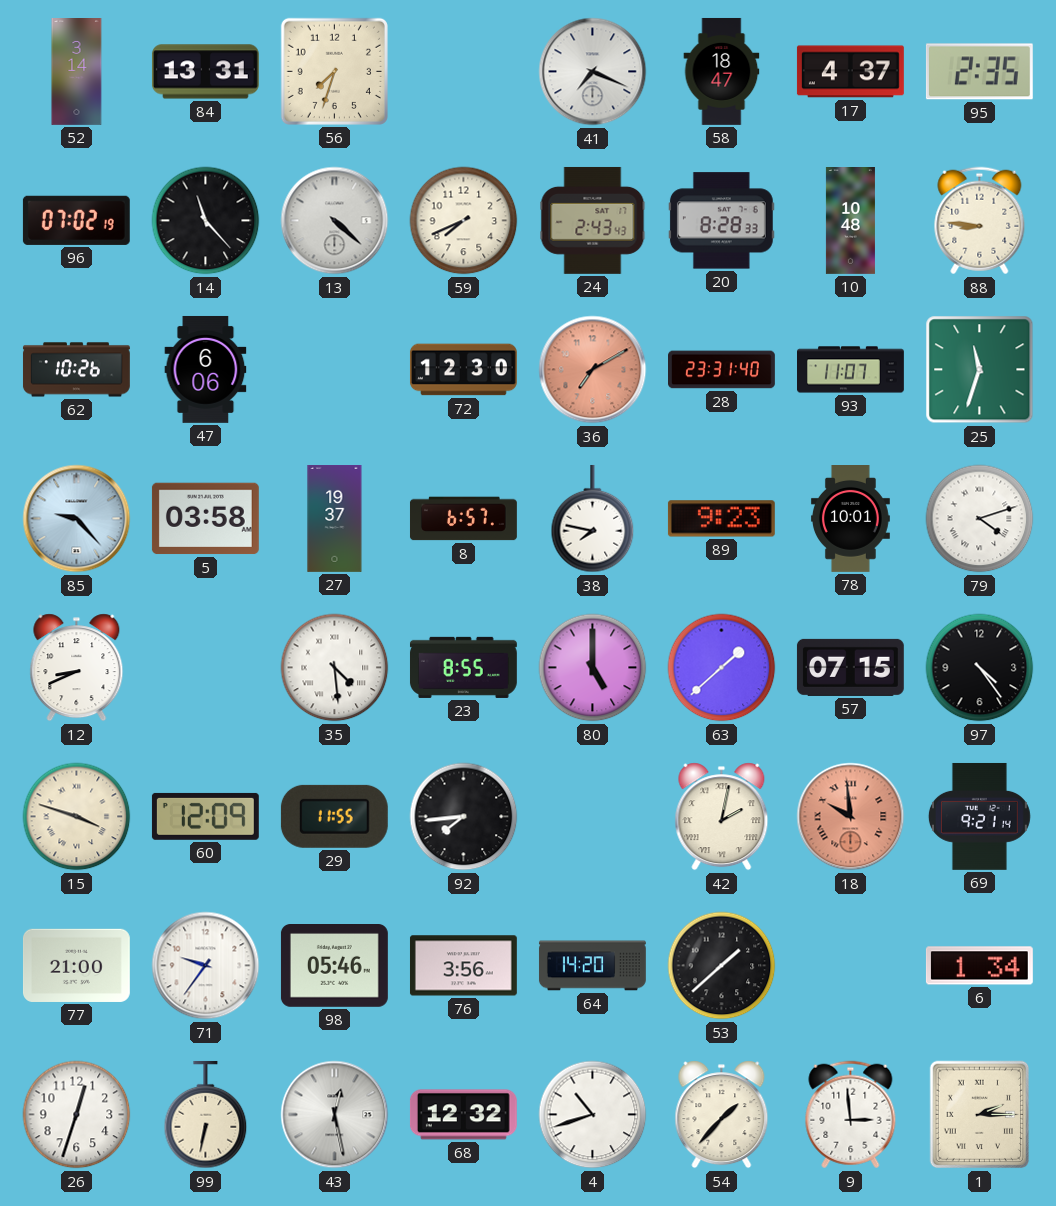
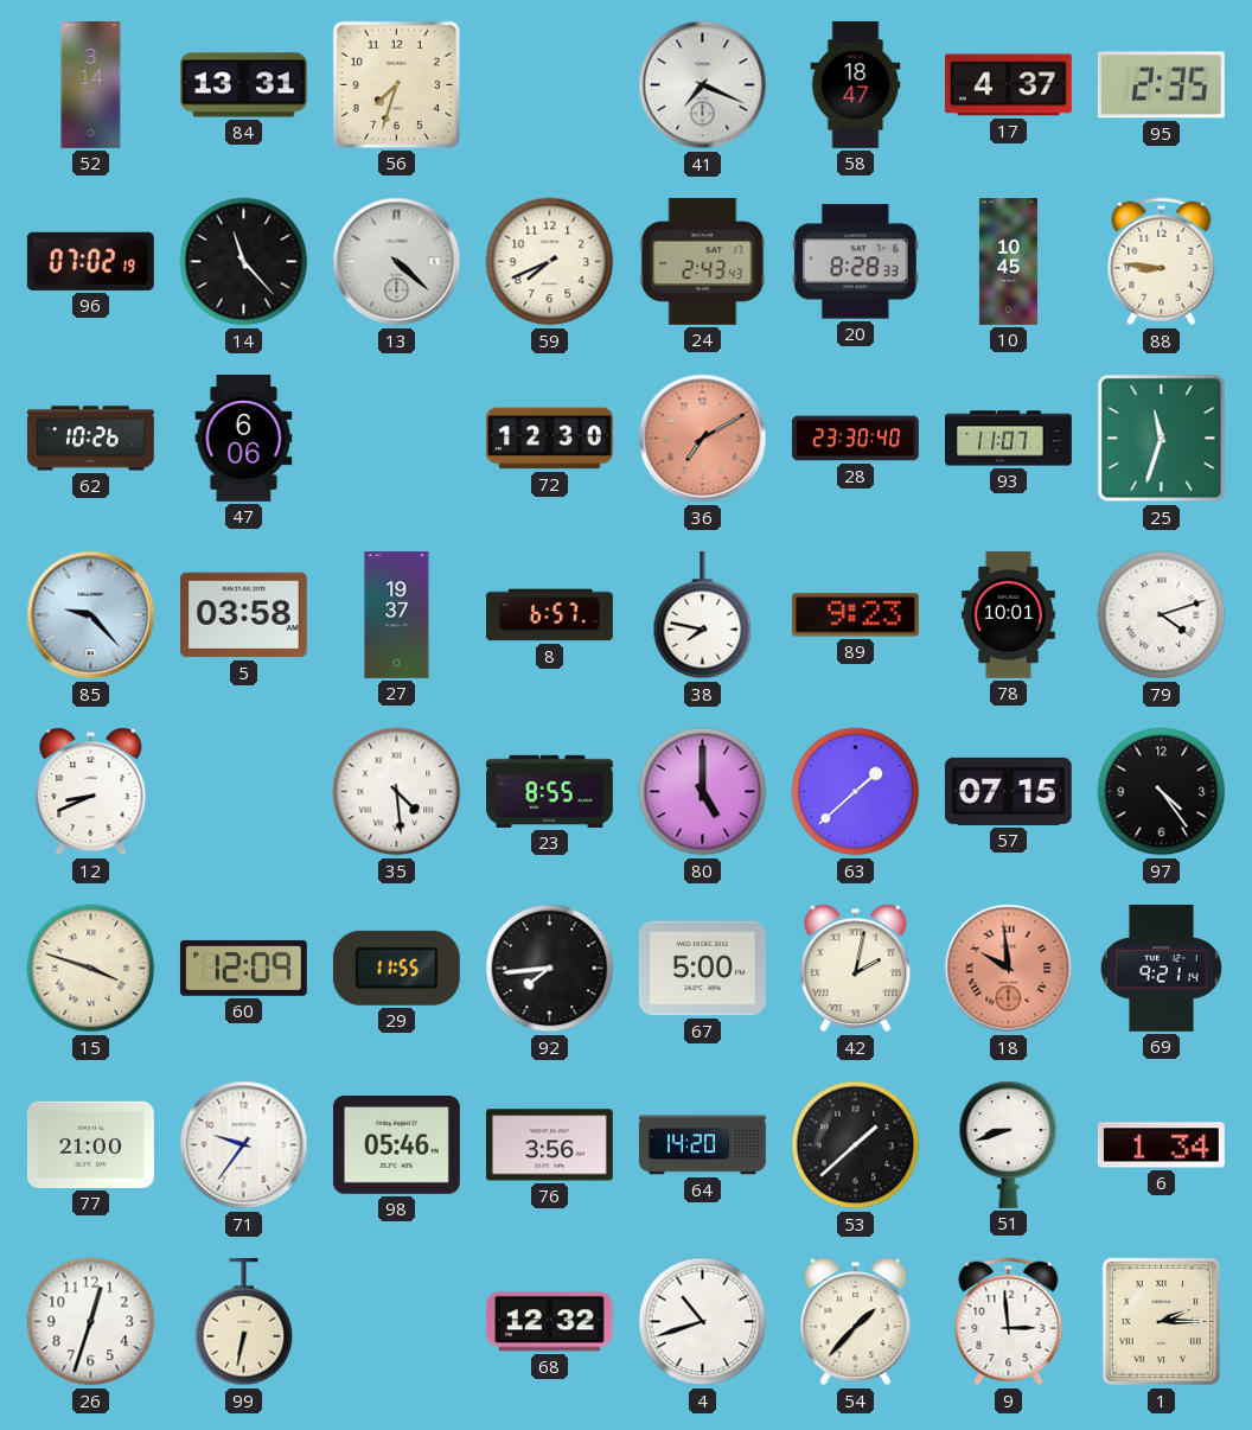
10: 10:48 -> 10:45 (1008, 262)
28: 23:31 -> 23:30 (856, 439)
67: none -> 5:00 (702, 969)
51: none -> 8:42 (1009, 1144)
43: 12:28 -> none (335, 1115)
